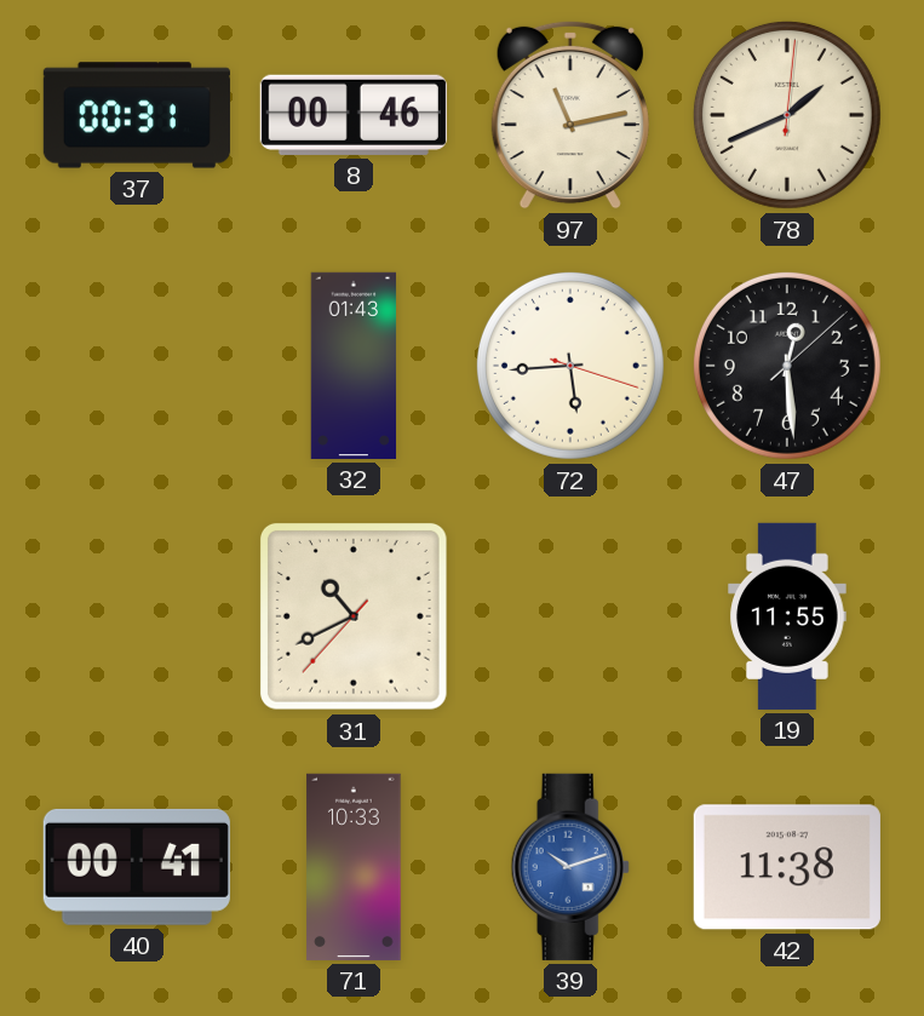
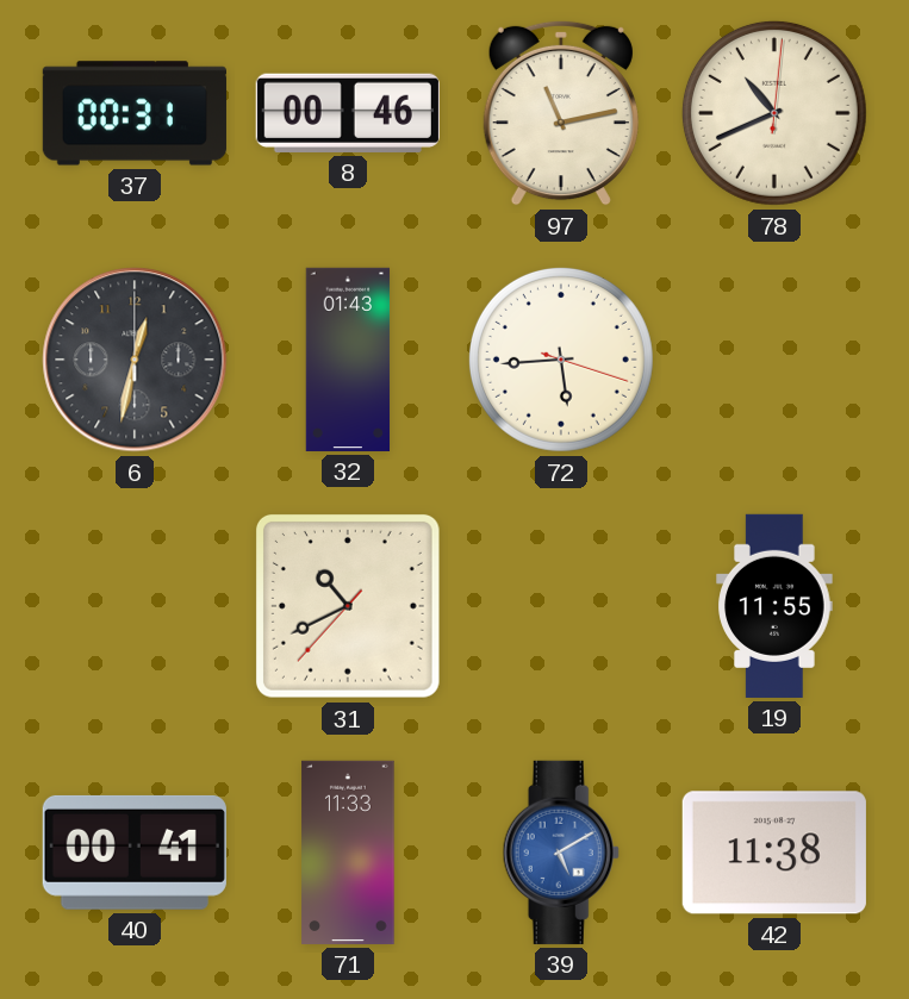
78: 1:41 -> 10:41 (774, 113)
6: none -> 12:32 (135, 360)
47: 12:29 -> none (787, 366)
71: 10:33 -> 11:33 (348, 853)
39: 10:12 -> 5:10 (561, 853)
